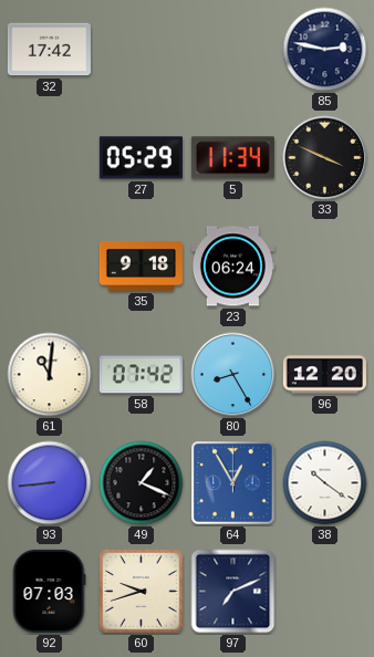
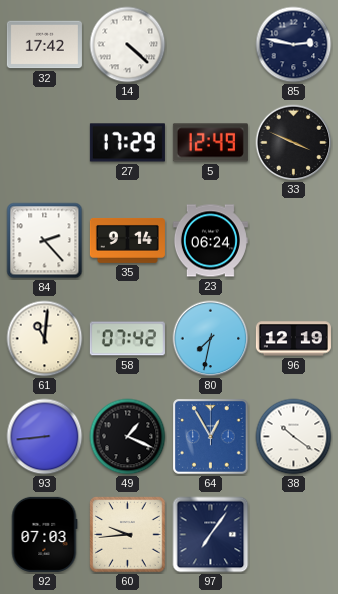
14: none -> 4:22 (128, 45)
27: 05:29 -> 17:29 (127, 143)
5: 11:34 -> 12:49 (210, 143)
84: none -> 2:23 (45, 241)
35: 9:18 -> 9:14 (127, 240)
80: 8:25 -> 7:32 (211, 339)
96: 12:20 -> 12:19 (293, 339)
60: 9:42 -> 9:44 (128, 535)
97: 7:11 -> 7:06 (211, 535)
